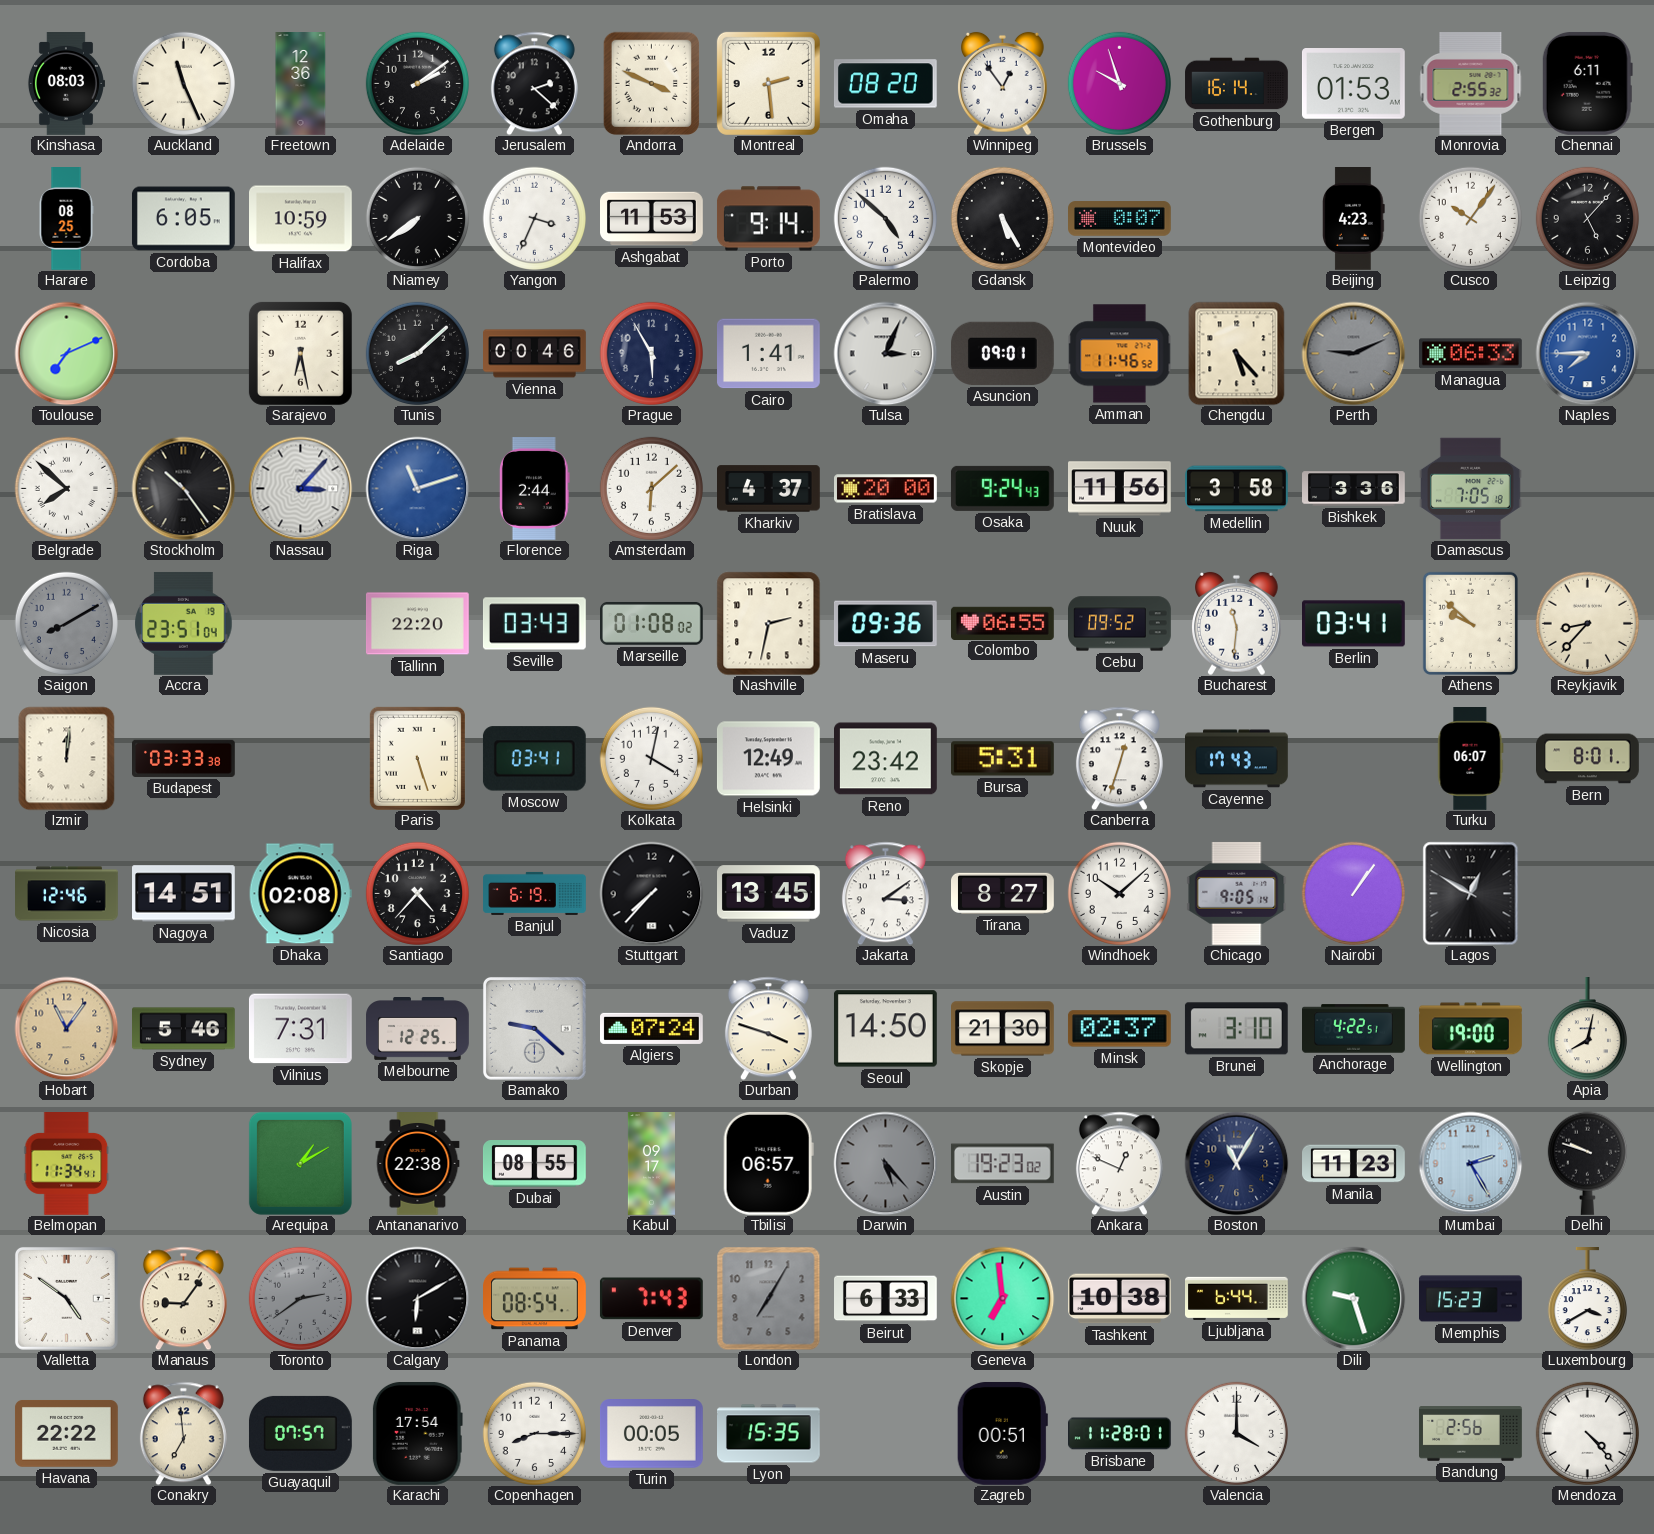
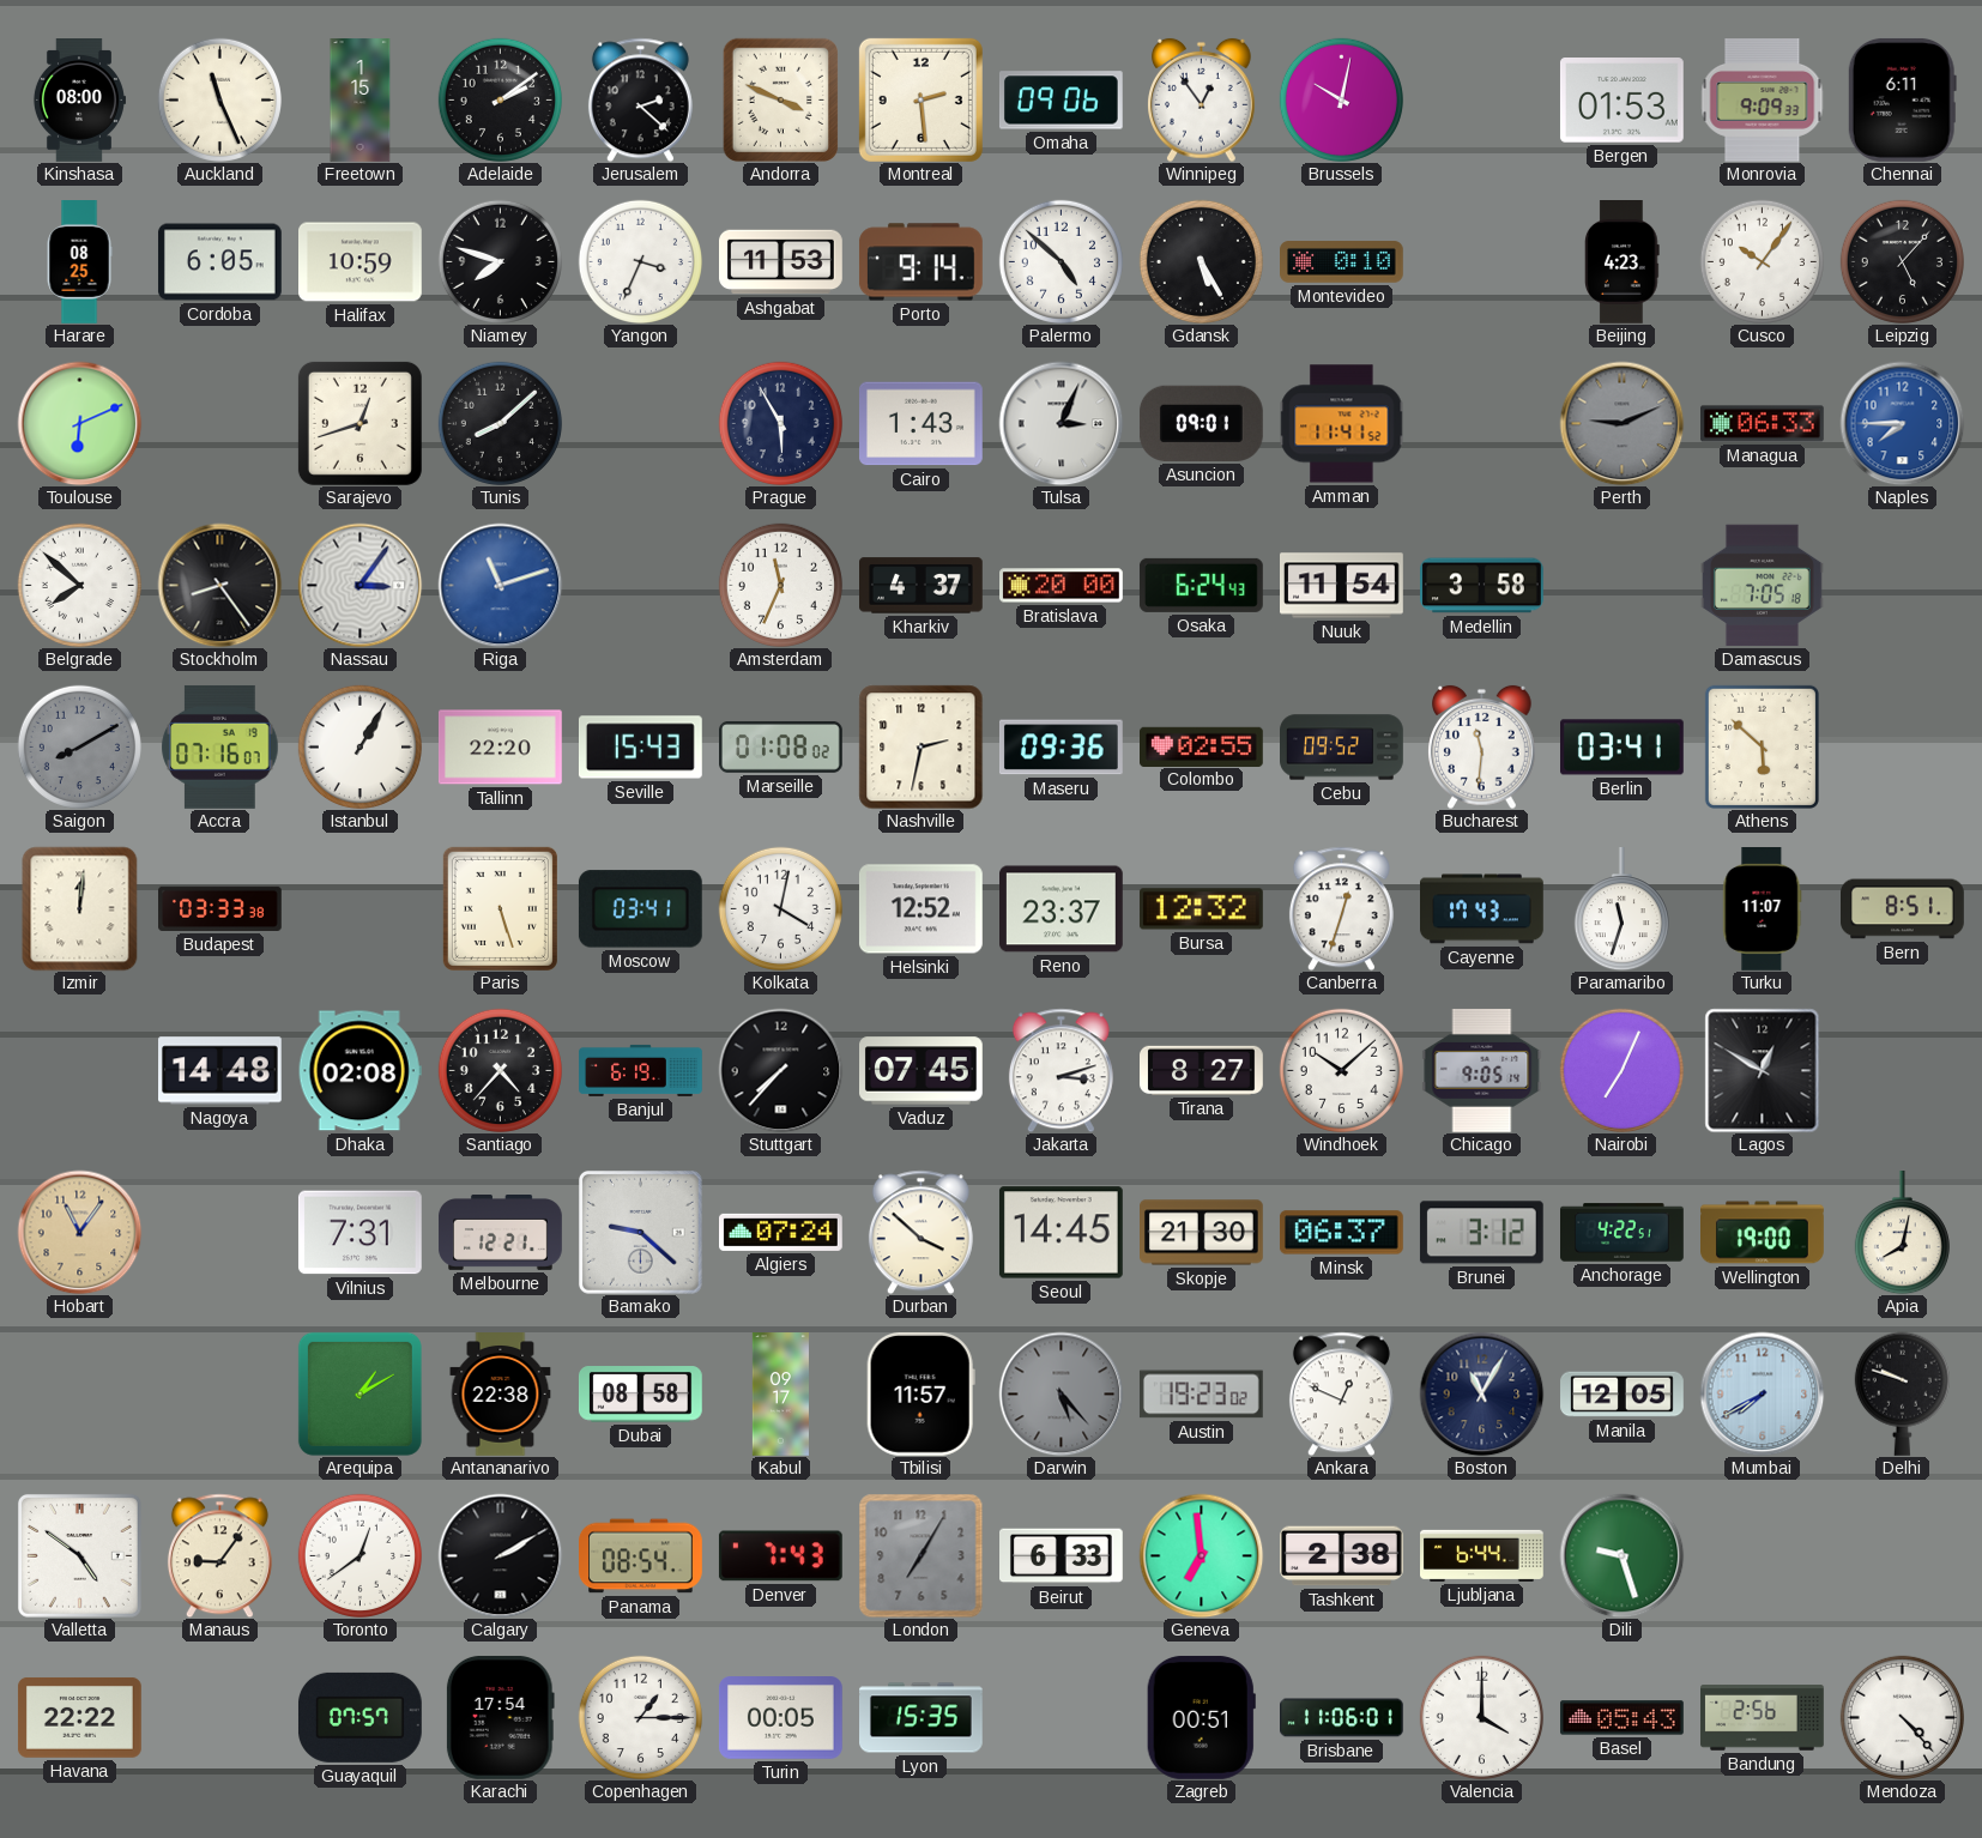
Kinshasa: 08:03 -> 08:00 (79, 101)
Freetown: 12:36 -> 1:15 (361, 101)
Omaha: 08:20 -> 09:06 (1061, 101)
Brussels: 9:57 -> 10:02 (1341, 99)
Gothenburg: 16:14 -> none (1237, 84)
Monrovia: 2:55 -> 9:09 (1763, 101)
Niamey: 7:39 -> 7:48 (500, 261)
Montevideo: 0:07 -> 0:10 (1342, 262)
Toulouse: 7:11 -> 6:11 (79, 423)
Sarajevo: 6:28 -> 12:42 (359, 423)
Vienna: 00:46 -> none (535, 354)
Cairo: 1:41 -> 1:43 (921, 424)
Amman: 11:46 -> 11:41 (1341, 424)
Chengdu: 5:23 -> none (1237, 353)
Stockholm: 10:24 -> 8:24 (219, 585)
Nassau: 3:07 -> 3:06 (359, 585)
Florence: 2:44 -> none (534, 489)
Amsterdam: 6:08 -> 11:34 (780, 585)
Osaka: 9:24 -> 6:24 (1201, 585)
Nuuk: 11:56 -> 11:54 (1342, 586)
Bishkek: 3:36 -> none (1354, 489)
Accra: 23:51 -> 07:16 (220, 746)
Istanbul: none -> 1:05 (359, 746)
Seville: 03:43 -> 15:43 (640, 748)
Colombo: 06:55 -> 02:55 (1202, 746)
Athens: 9:52 -> 5:52 (1762, 746)
Reykjavik: 8:37 -> none (1587, 623)
Helsinki: 12:49 -> 12:52 (920, 909)
Reno: 23:42 -> 23:37 (1062, 909)
Bursa: 5:31 -> 12:32 (1201, 909)
Paramaribo: none -> 11:33 (1621, 909)
Turku: 06:07 -> 11:07 (1763, 909)
Bern: 8:01 -> 8:51 (1903, 909)
Nicosia: 12:46 -> none (67, 894)
Nagoya: 14:51 -> 14:48 (220, 1071)
Vaduz: 13:45 -> 07:45 (921, 1071)
Jakarta: 3:09 -> 3:12 (1061, 1070)
Nairobi: 1:06 -> 7:04 (1621, 1070)
Sydney: 5:46 -> none (184, 1029)
Melbourne: 12:25 -> 12:21 (501, 1233)
Durban: 3:48 -> 3:52 (920, 1232)
Seoul: 14:50 -> 14:45 (1061, 1233)
Minsk: 02:37 -> 06:37 (1341, 1233)
Brunei: 3:10 -> 3:12 (1481, 1233)
Belmopan: 11:34 -> none (67, 1164)
Dubai: 08:55 -> 08:58 (640, 1395)
Tbilisi: 06:57 -> 11:57 (920, 1393)
Manila: 11:23 -> 12:05 (1623, 1395)
Mumbai: 2:25 -> 7:40 (1762, 1393)
Toronto: 2:39 -> 12:39 (359, 1555)
Toronto dial: grey -> white (359, 1555)
Calgary: 6:10 -> 2:10 (500, 1555)
Tashkent: 10:38 -> 2:38 (1342, 1556)
Memphis: 15:23 -> none (1471, 1299)
Luxembourg: 3:40 -> none (1587, 1299)
Conakry: 6:59 -> none (183, 1433)
Copenhagen: 8:15 -> 1:15 (640, 1717)
Brisbane: 11:28 -> 11:06 (1342, 1718)
Basel: none -> 05:43 (1623, 1718)
